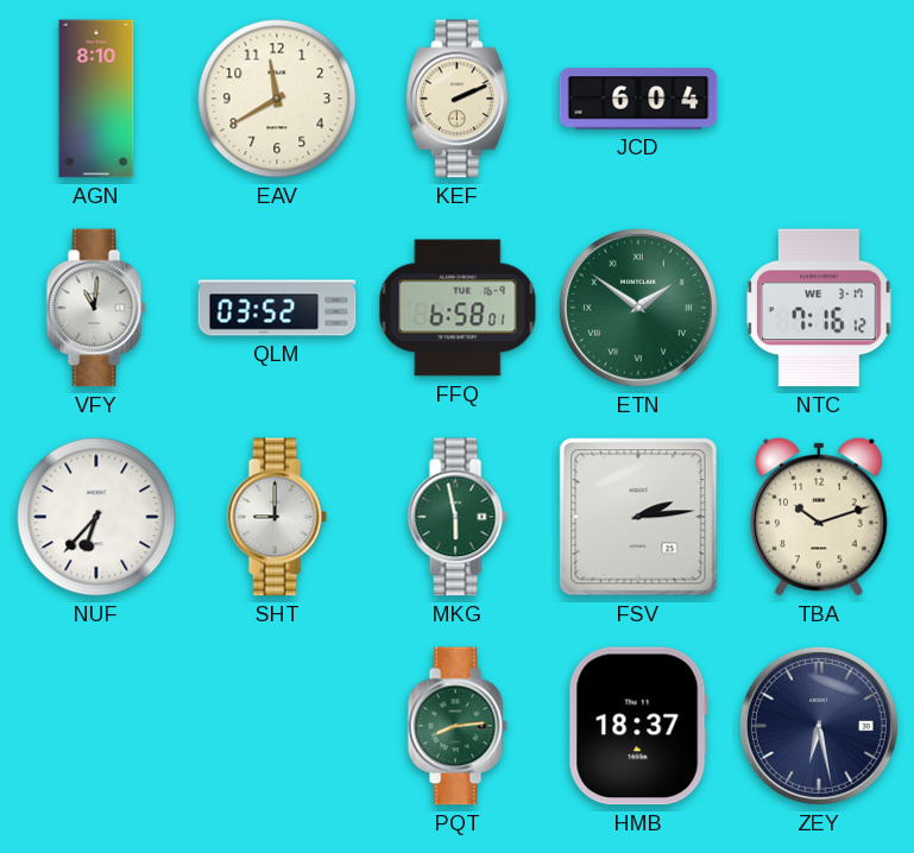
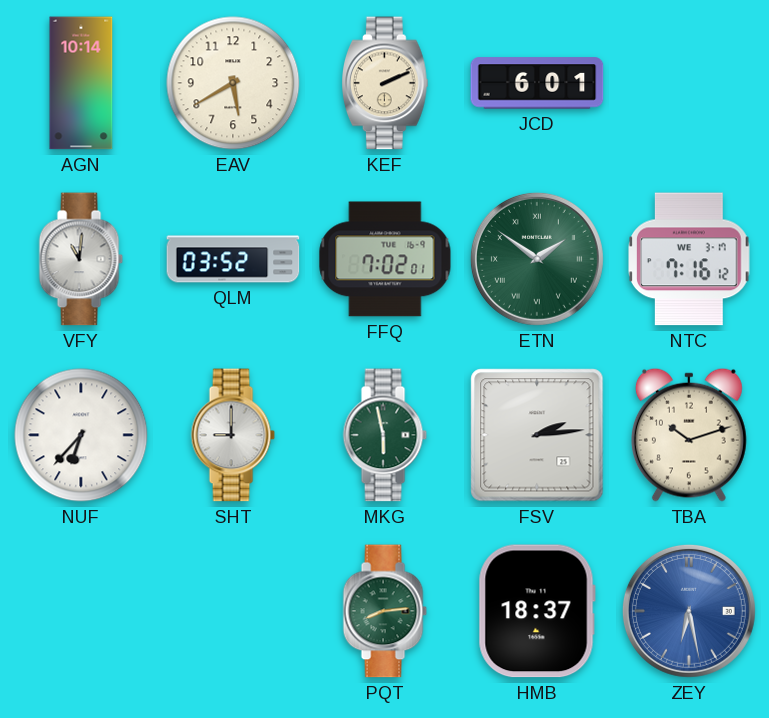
AGN: 8:10 -> 10:14 (81, 83)
EAV: 11:40 -> 5:40 (233, 83)
JCD: 6:04 -> 6:01 (537, 83)
FFQ: 6:58 -> 7:02 (385, 259)
ZEY dial: navy -> blue (689, 611)
